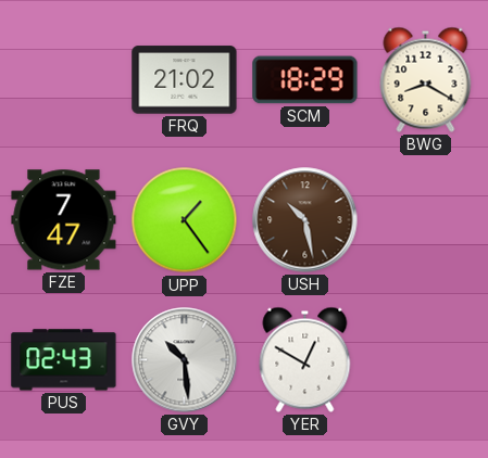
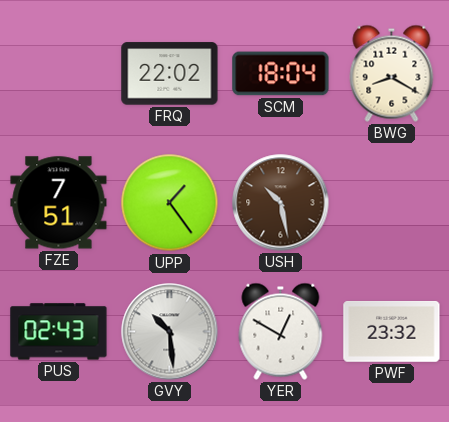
FRQ: 21:02 -> 22:02 (170, 74)
SCM: 18:29 -> 18:04 (281, 74)
FZE: 7:47 -> 7:51 (59, 203)
PWF: none -> 23:32 (392, 331)
